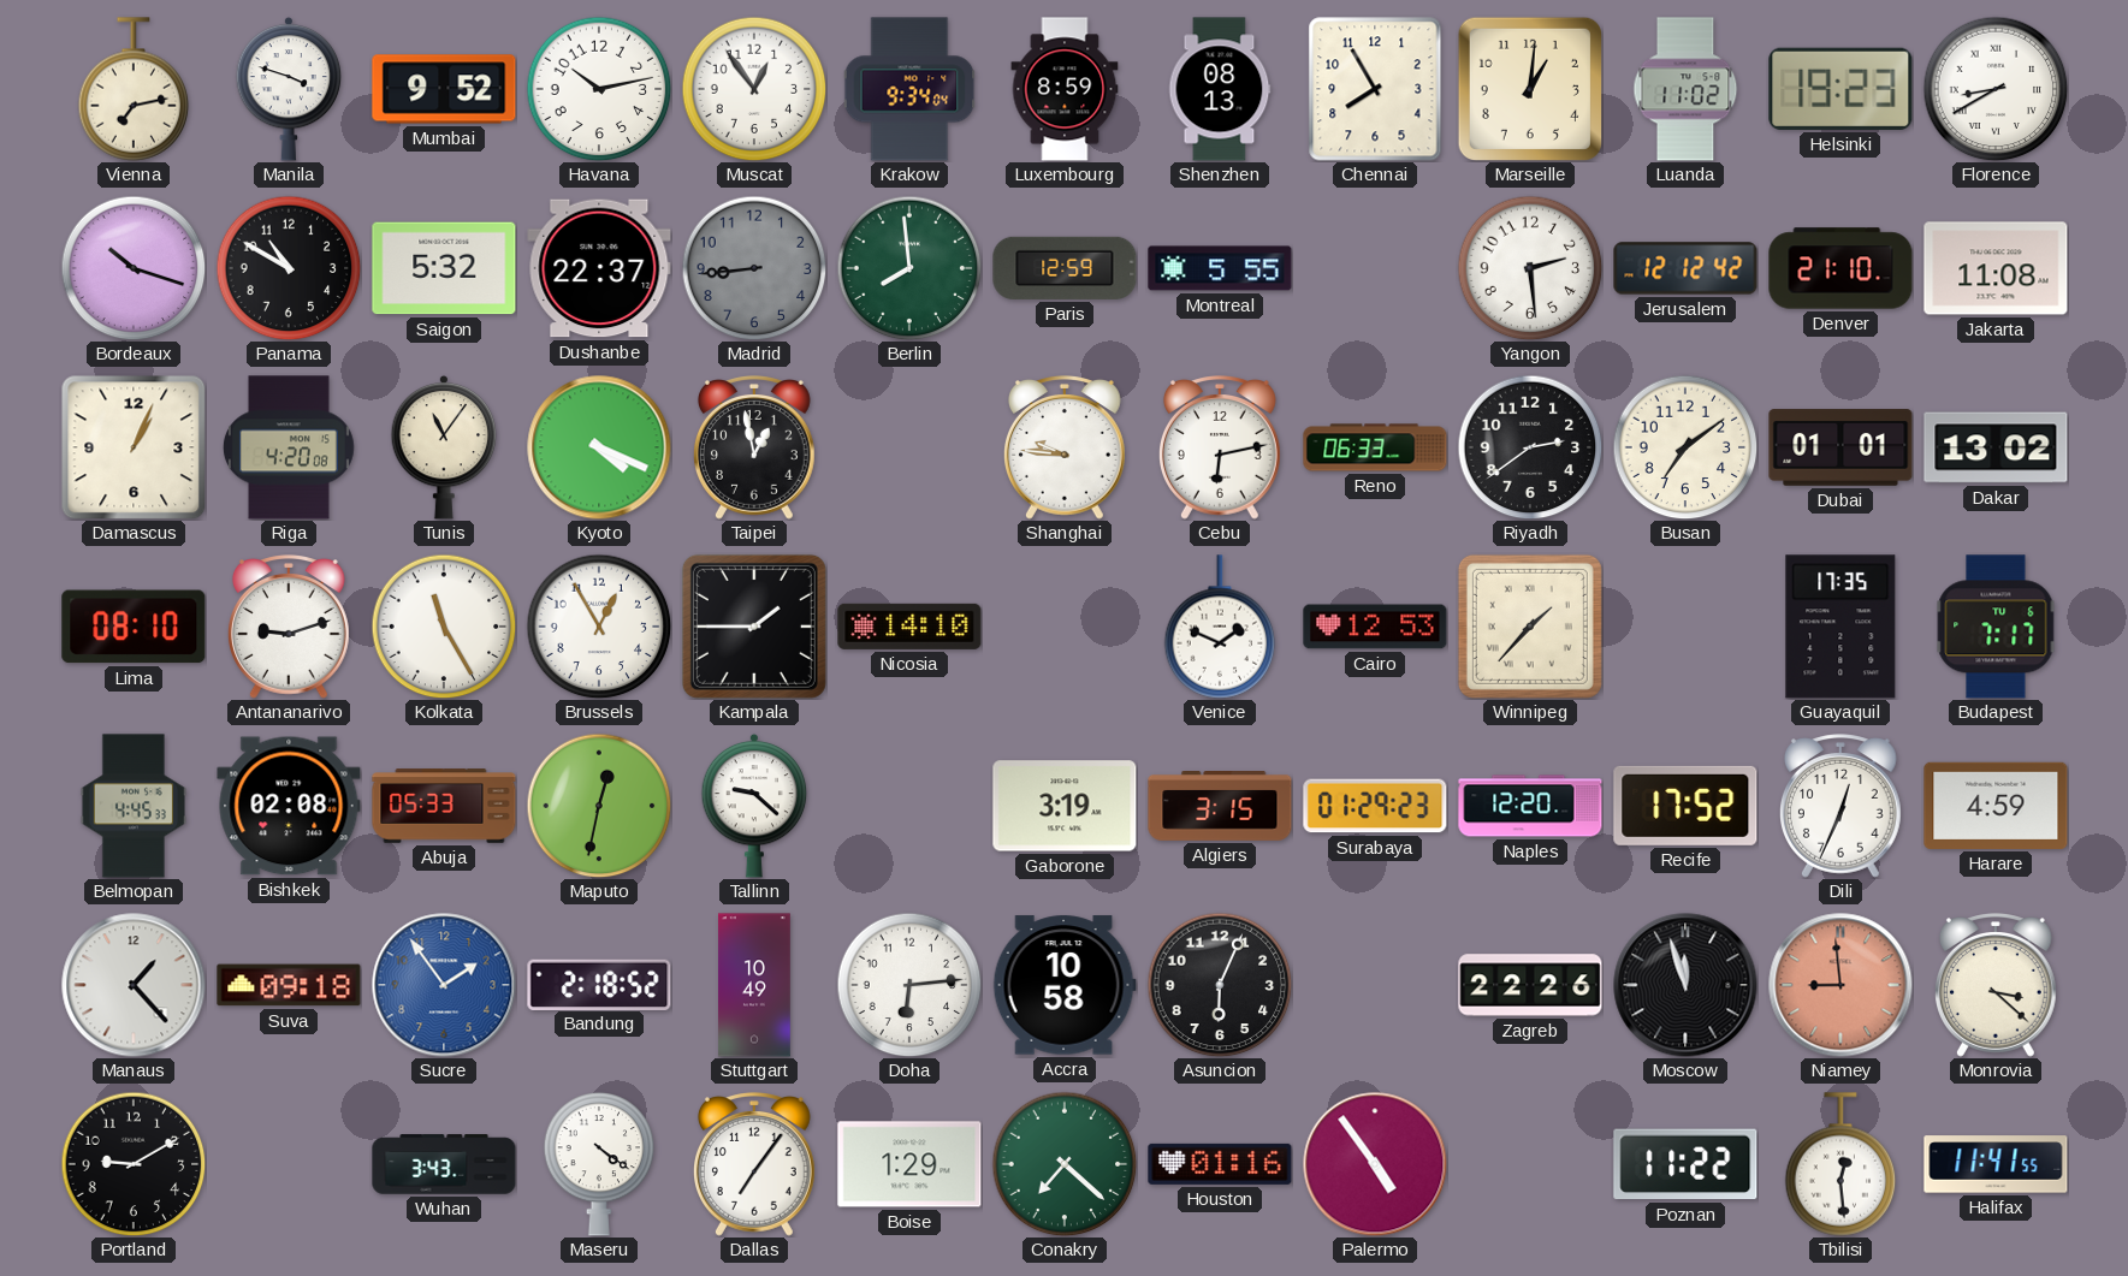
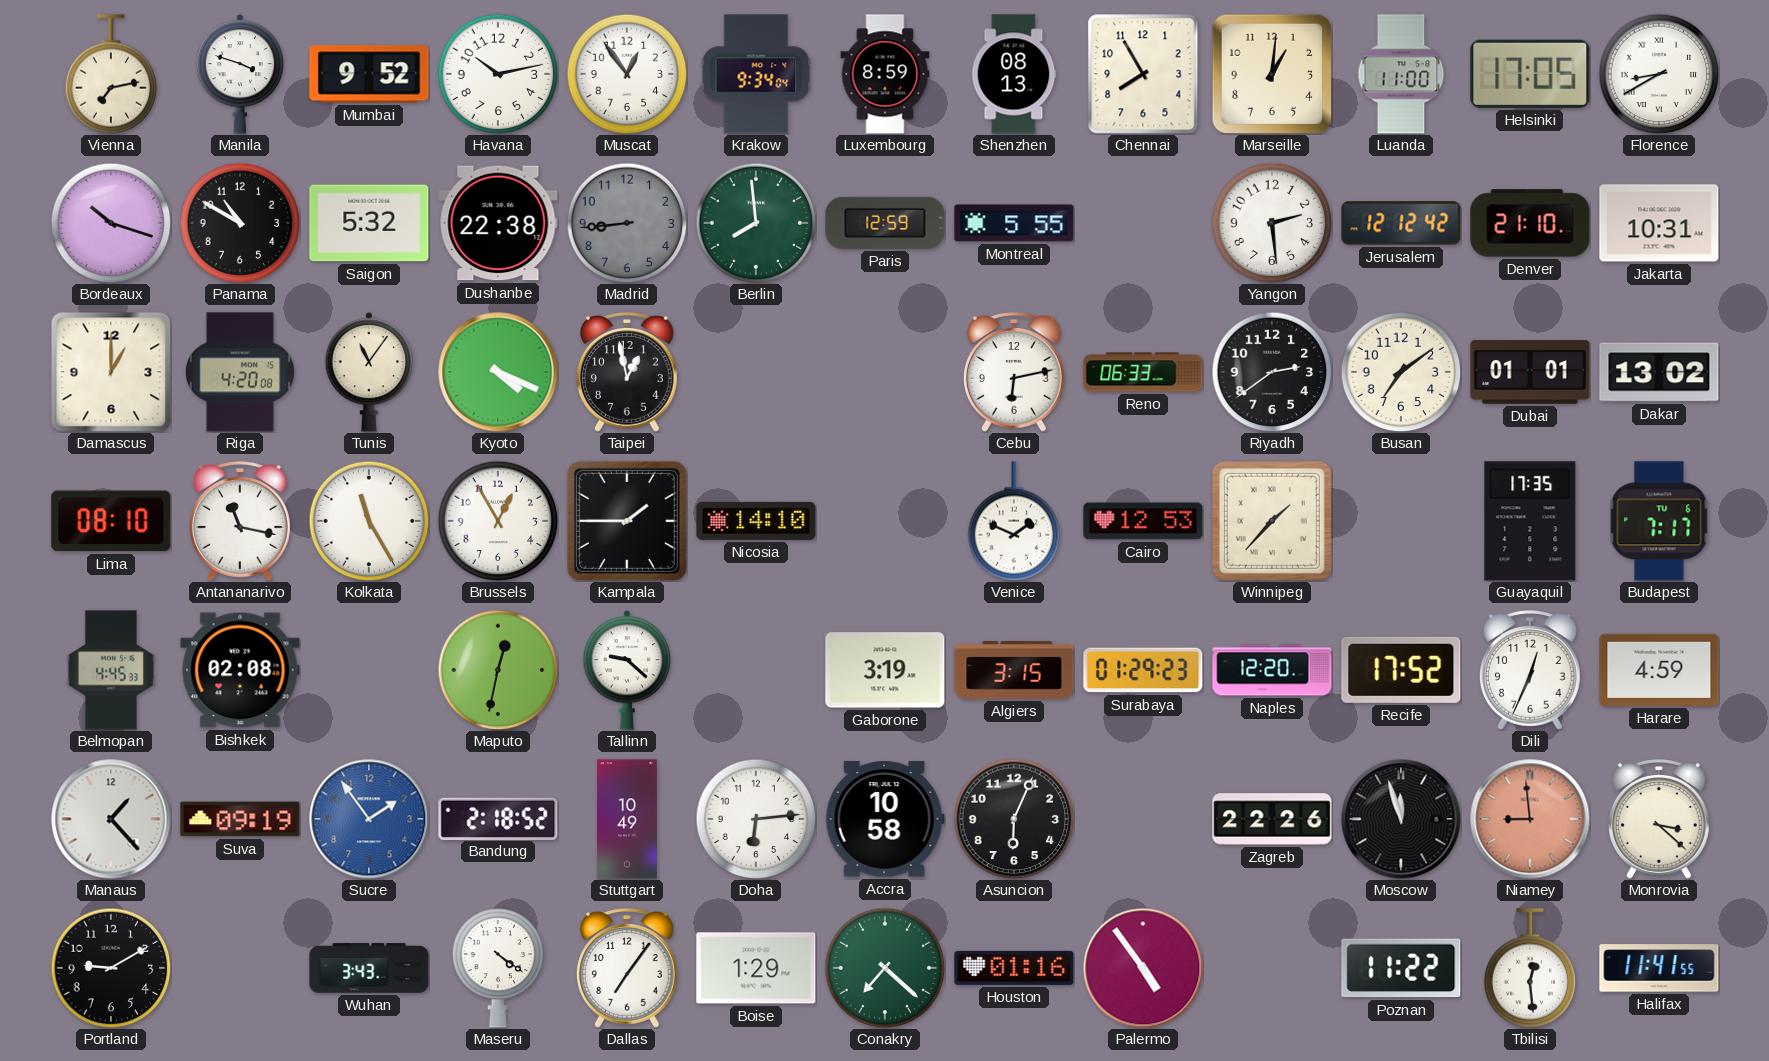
Luanda: 11:02 -> 11:00 (1401, 74)
Helsinki: 19:23 -> 17:05 (1530, 74)
Dushanbe: 22:37 -> 22:38 (498, 223)
Jakarta: 11:08 -> 10:31 (1659, 223)
Damascus: 1:04 -> 1:00 (111, 372)
Shanghai: 9:46 -> none (1065, 447)
Antananarivo: 9:12 -> 11:17 (240, 521)
Abuja: 05:33 -> none (444, 806)
Suva: 09:18 -> 09:19 (240, 819)
